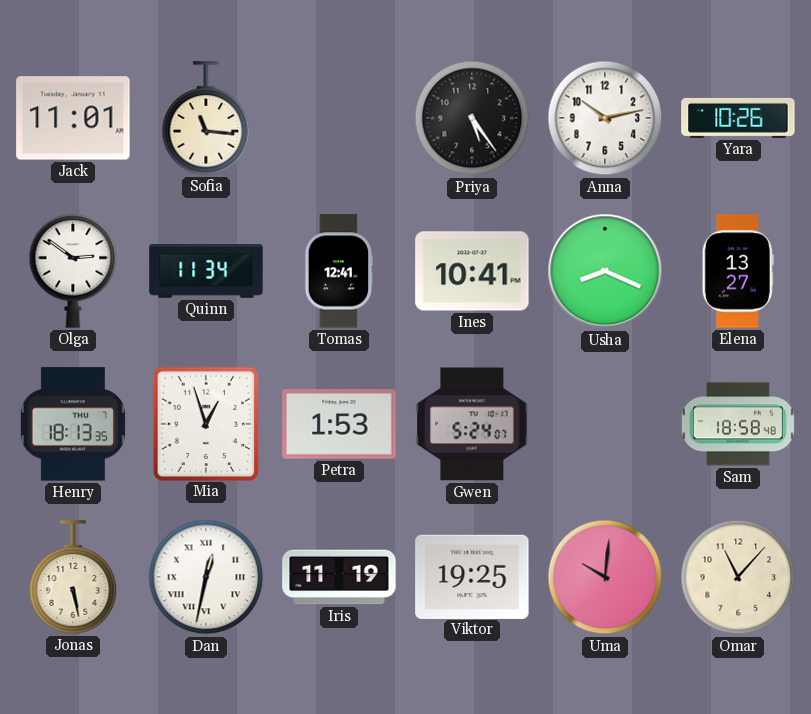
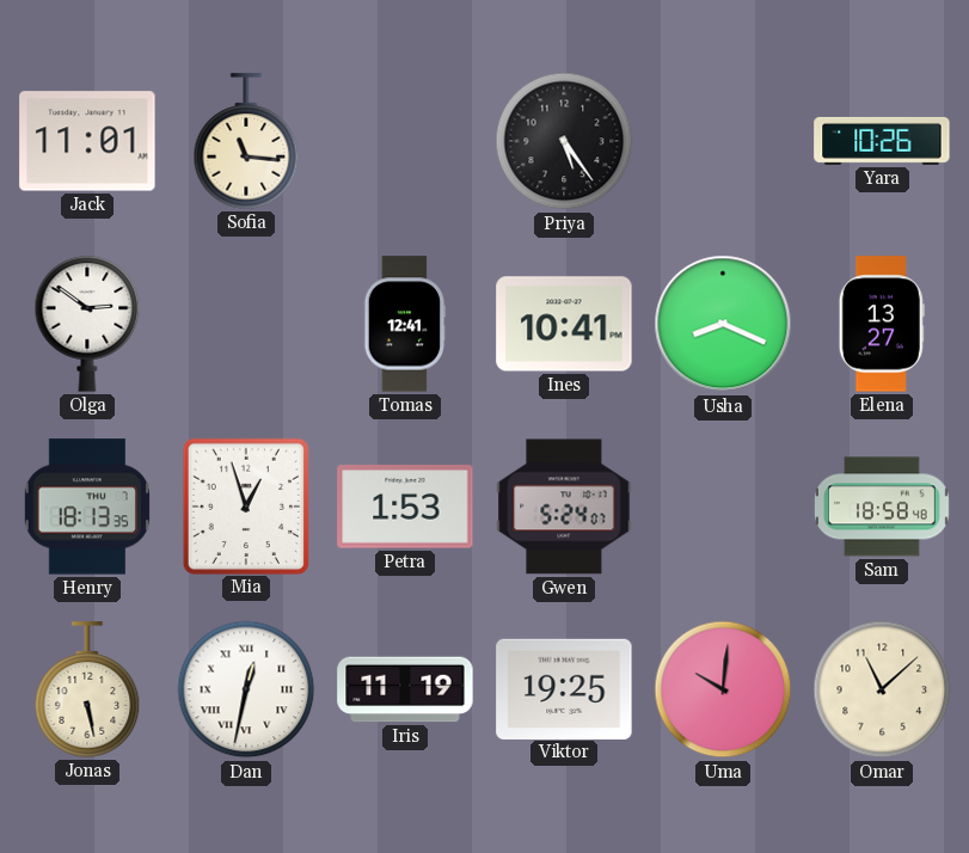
Anna: 10:13 -> none (605, 118)
Quinn: 11:34 -> none (206, 271)
Omar: 11:07 -> 11:08 (882, 689)
